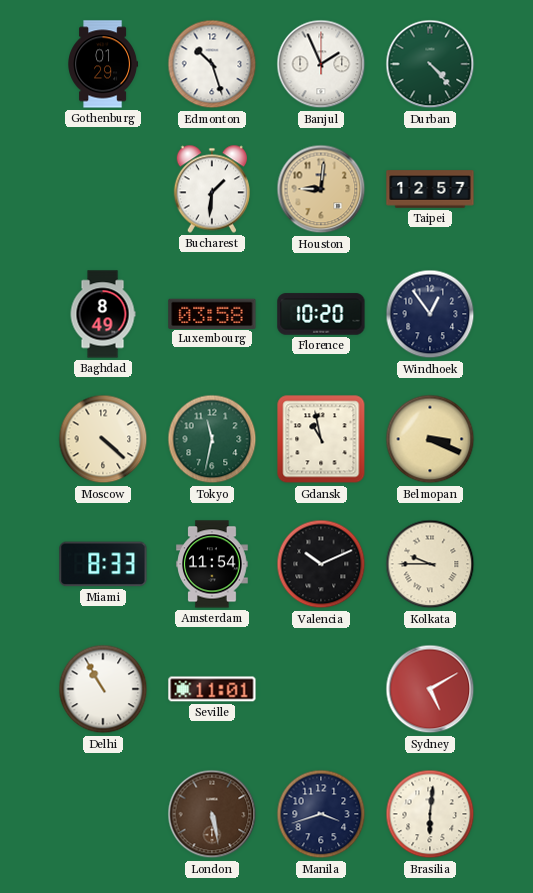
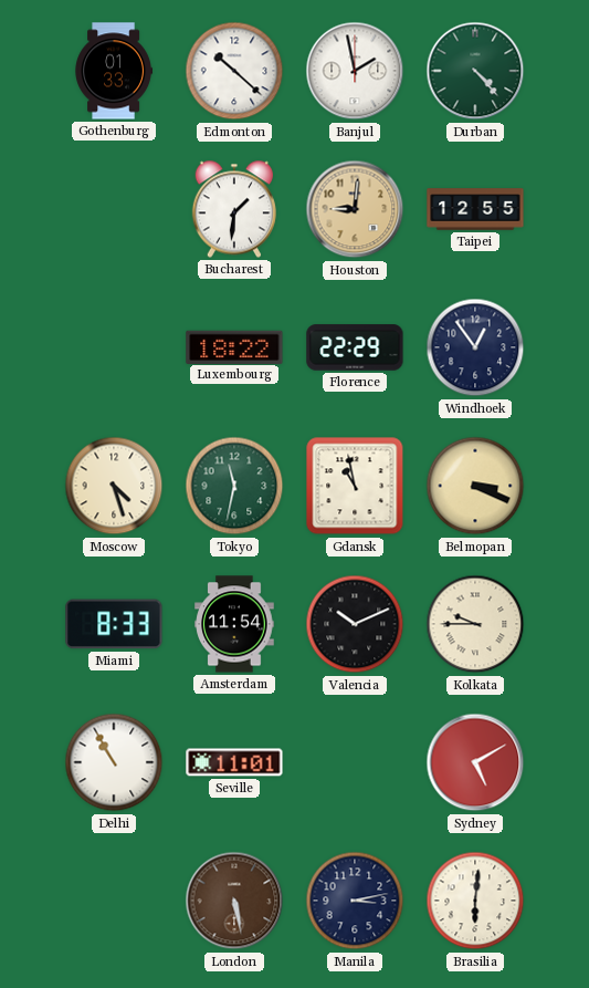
Gothenburg: 01:29 -> 01:33 (113, 71)
Edmonton: 10:27 -> 10:22 (234, 71)
Banjul: 1:56 -> 1:58 (355, 71)
Taipei: 12:57 -> 12:55 (475, 209)
Baghdad: 8:49 -> none (103, 314)
Luxembourg: 03:58 -> 18:22 (234, 346)
Florence: 10:20 -> 22:29 (355, 347)
Moscow: 4:22 -> 4:27 (114, 486)
Manila: 3:42 -> 3:13 (355, 901)
